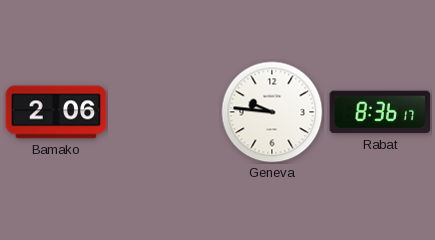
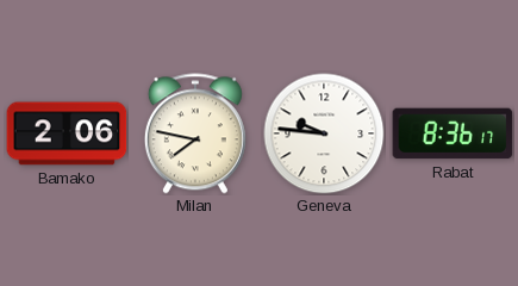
Milan: none -> 7:47 (195, 133)
